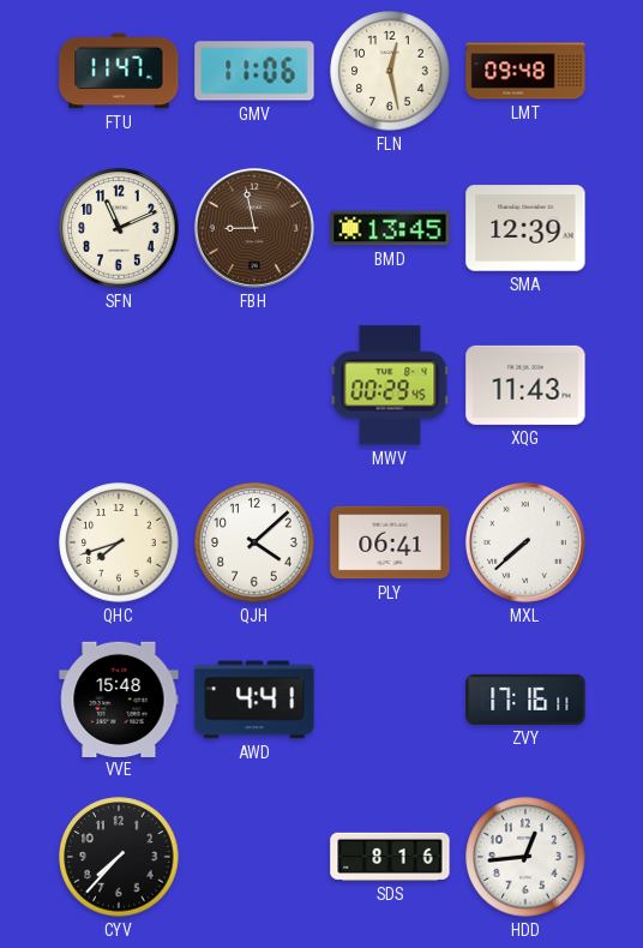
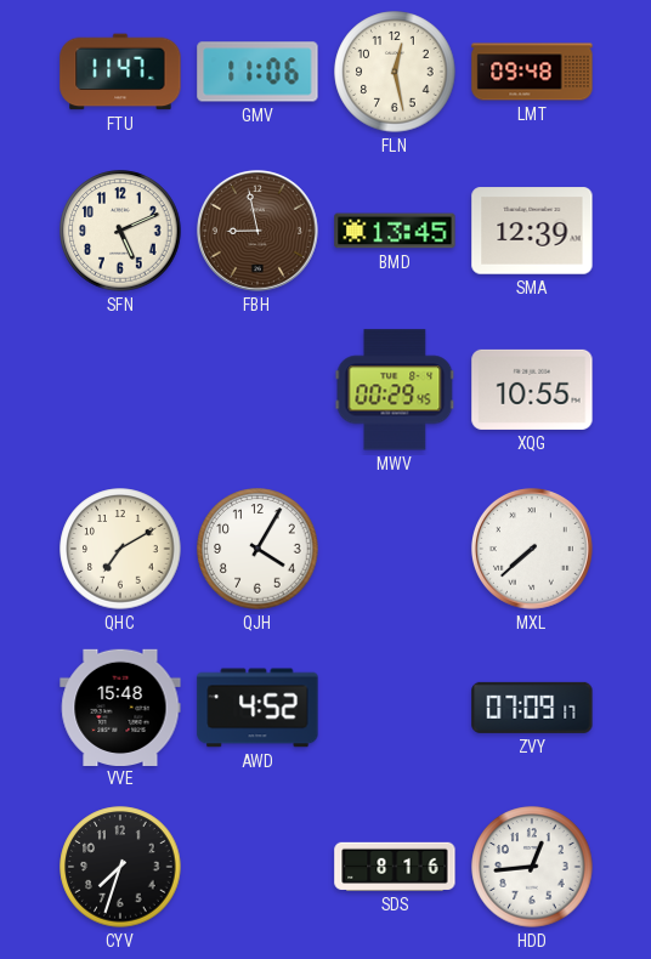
SFN: 11:11 -> 5:11 (120, 231)
XQG: 11:43 -> 10:55 (532, 390)
QHC: 7:42 -> 7:10 (120, 549)
QJH: 4:08 -> 4:05 (257, 549)
PLY: 06:41 -> none (390, 542)
AWD: 4:41 -> 4:52 (257, 708)
ZVY: 17:16 -> 07:09 (532, 708)
CYV: 7:37 -> 7:33 (120, 867)
